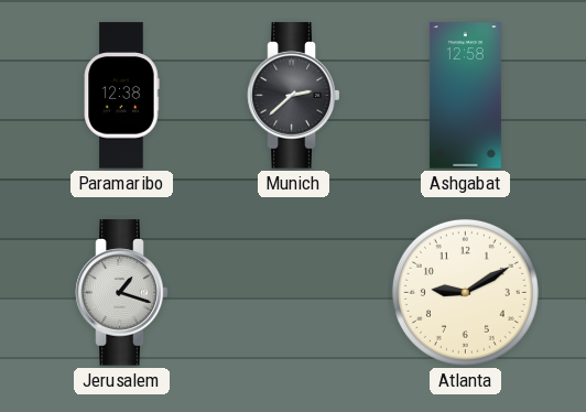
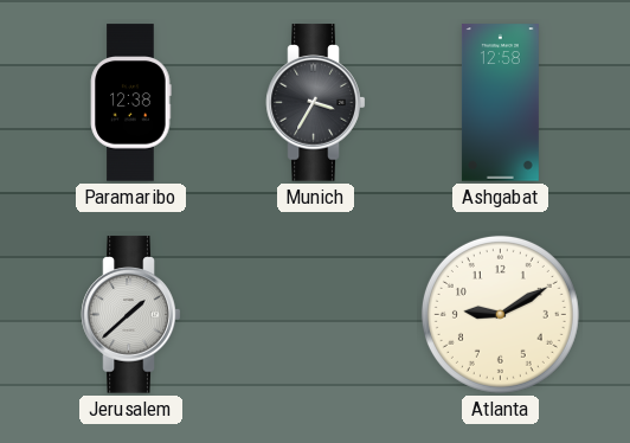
Munich: 2:38 -> 3:35 (316, 103)
Jerusalem: 1:18 -> 1:38 (131, 315)
